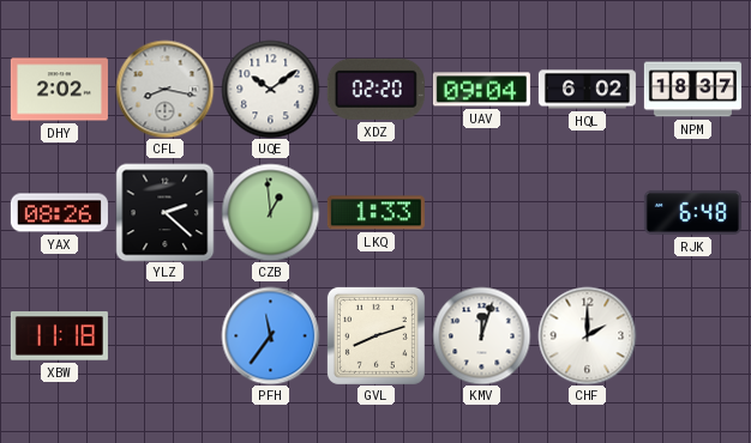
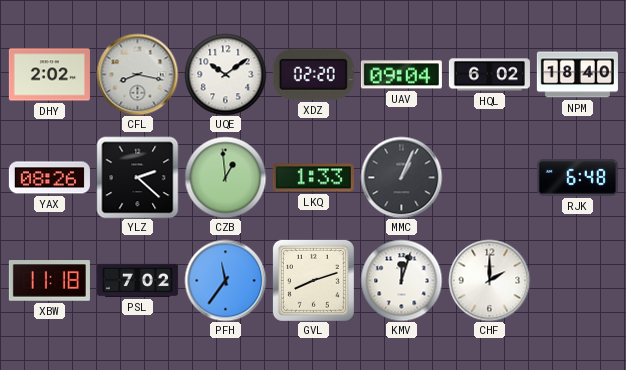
NPM: 18:37 -> 18:40 (577, 75)
MMC: none -> 1:04 (401, 177)
PSL: none -> 7:02 (137, 280)
